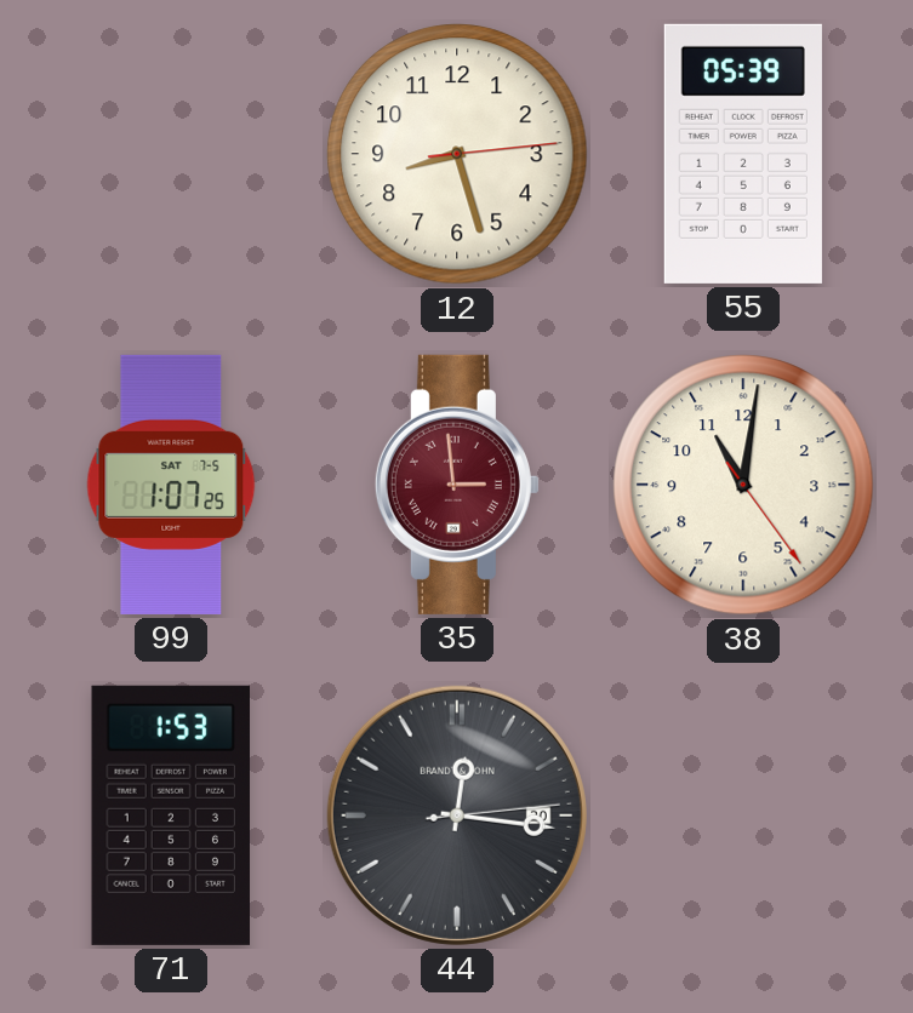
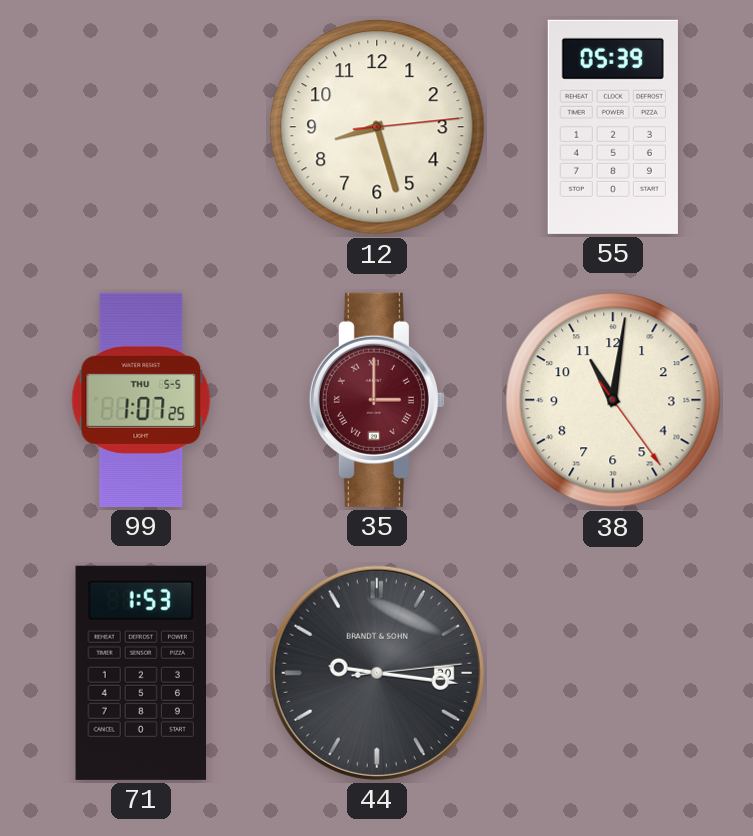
99 date: SAT 7-5 -> THU 5-5 (141, 400)
35: 2:59 -> 3:00 (377, 400)
44: 12:16 -> 9:16 (377, 673)
